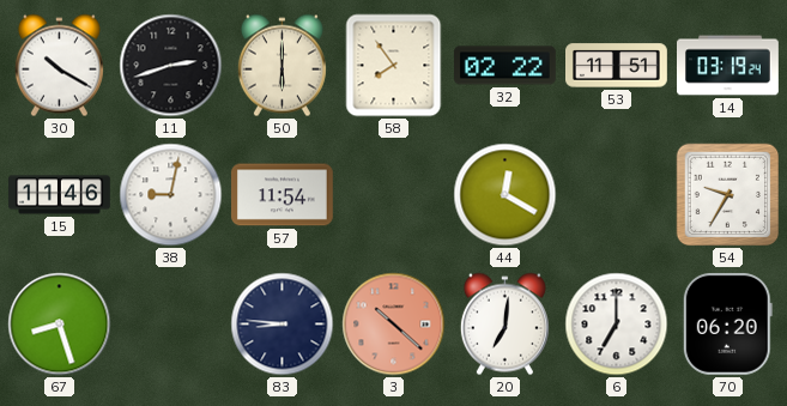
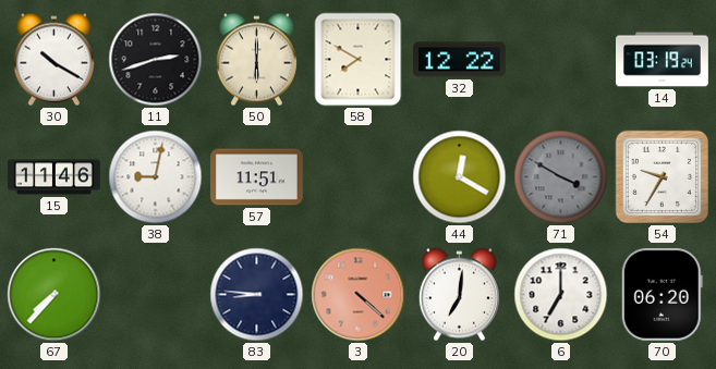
58: 7:54 -> 7:50 (359, 60)
32: 02:22 -> 12:22 (460, 60)
53: 11:51 -> none (617, 66)
57: 11:54 -> 11:51 (257, 177)
71: none -> 3:50 (561, 177)
67: 8:27 -> 7:37 (54, 295)
3: 10:22 -> 4:22 (359, 295)
